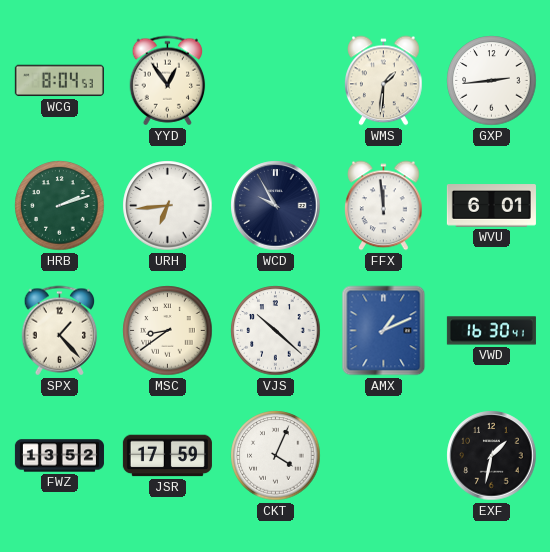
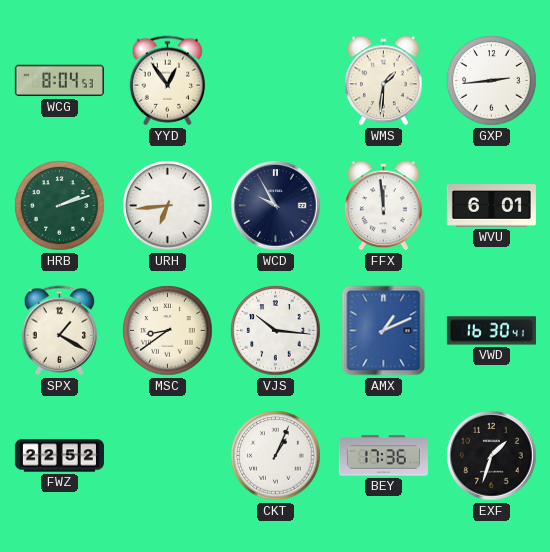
SPX: 1:23 -> 1:20 (60, 331)
VJS: 10:22 -> 10:16 (276, 331)
FWZ: 13:52 -> 22:52 (59, 456)
JSR: 17:59 -> none (167, 456)
CKT: 4:04 -> 1:04 (276, 456)
BEY: none -> 17:36 (383, 456)
EXF: 1:32 -> 1:33 (492, 456)
